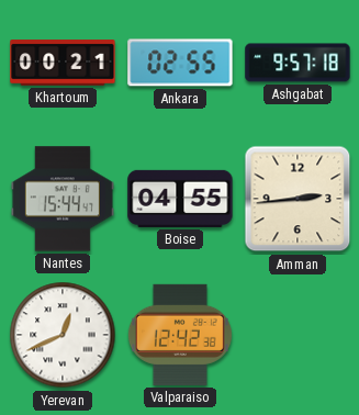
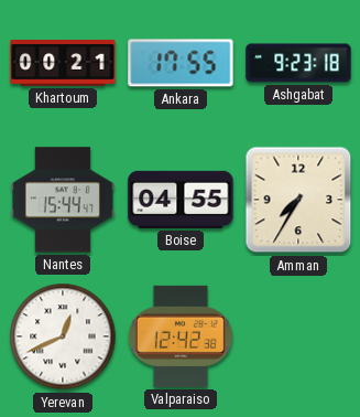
Ankara: 02:55 -> 17:55 (181, 63)
Ashgabat: 9:57 -> 9:23 (298, 63)
Amman: 2:44 -> 7:35 (298, 200)
